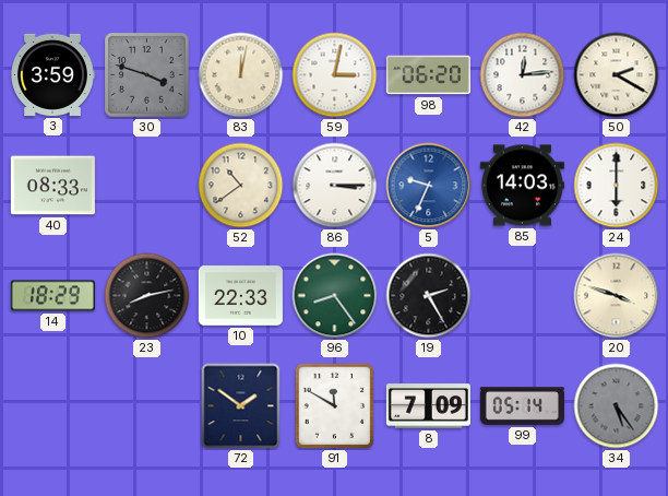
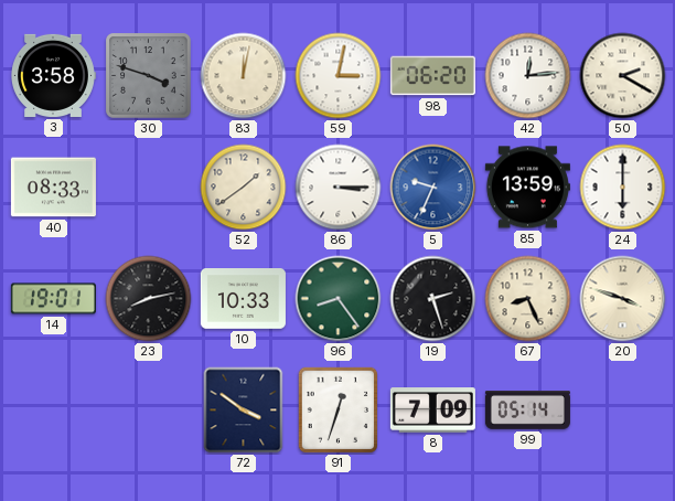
3: 3:59 -> 3:58 (54, 75)
52: 10:39 -> 1:39 (244, 188)
85: 14:03 -> 13:59 (527, 188)
14: 18:29 -> 19:01 (53, 299)
10: 22:33 -> 10:33 (243, 299)
19: 2:25 -> 2:27 (433, 299)
67: none -> 8:26 (528, 299)
72: 1:51 -> 3:51 (244, 411)
91: 11:50 -> 12:33 (339, 411)
34: 5:24 -> none (617, 406)
